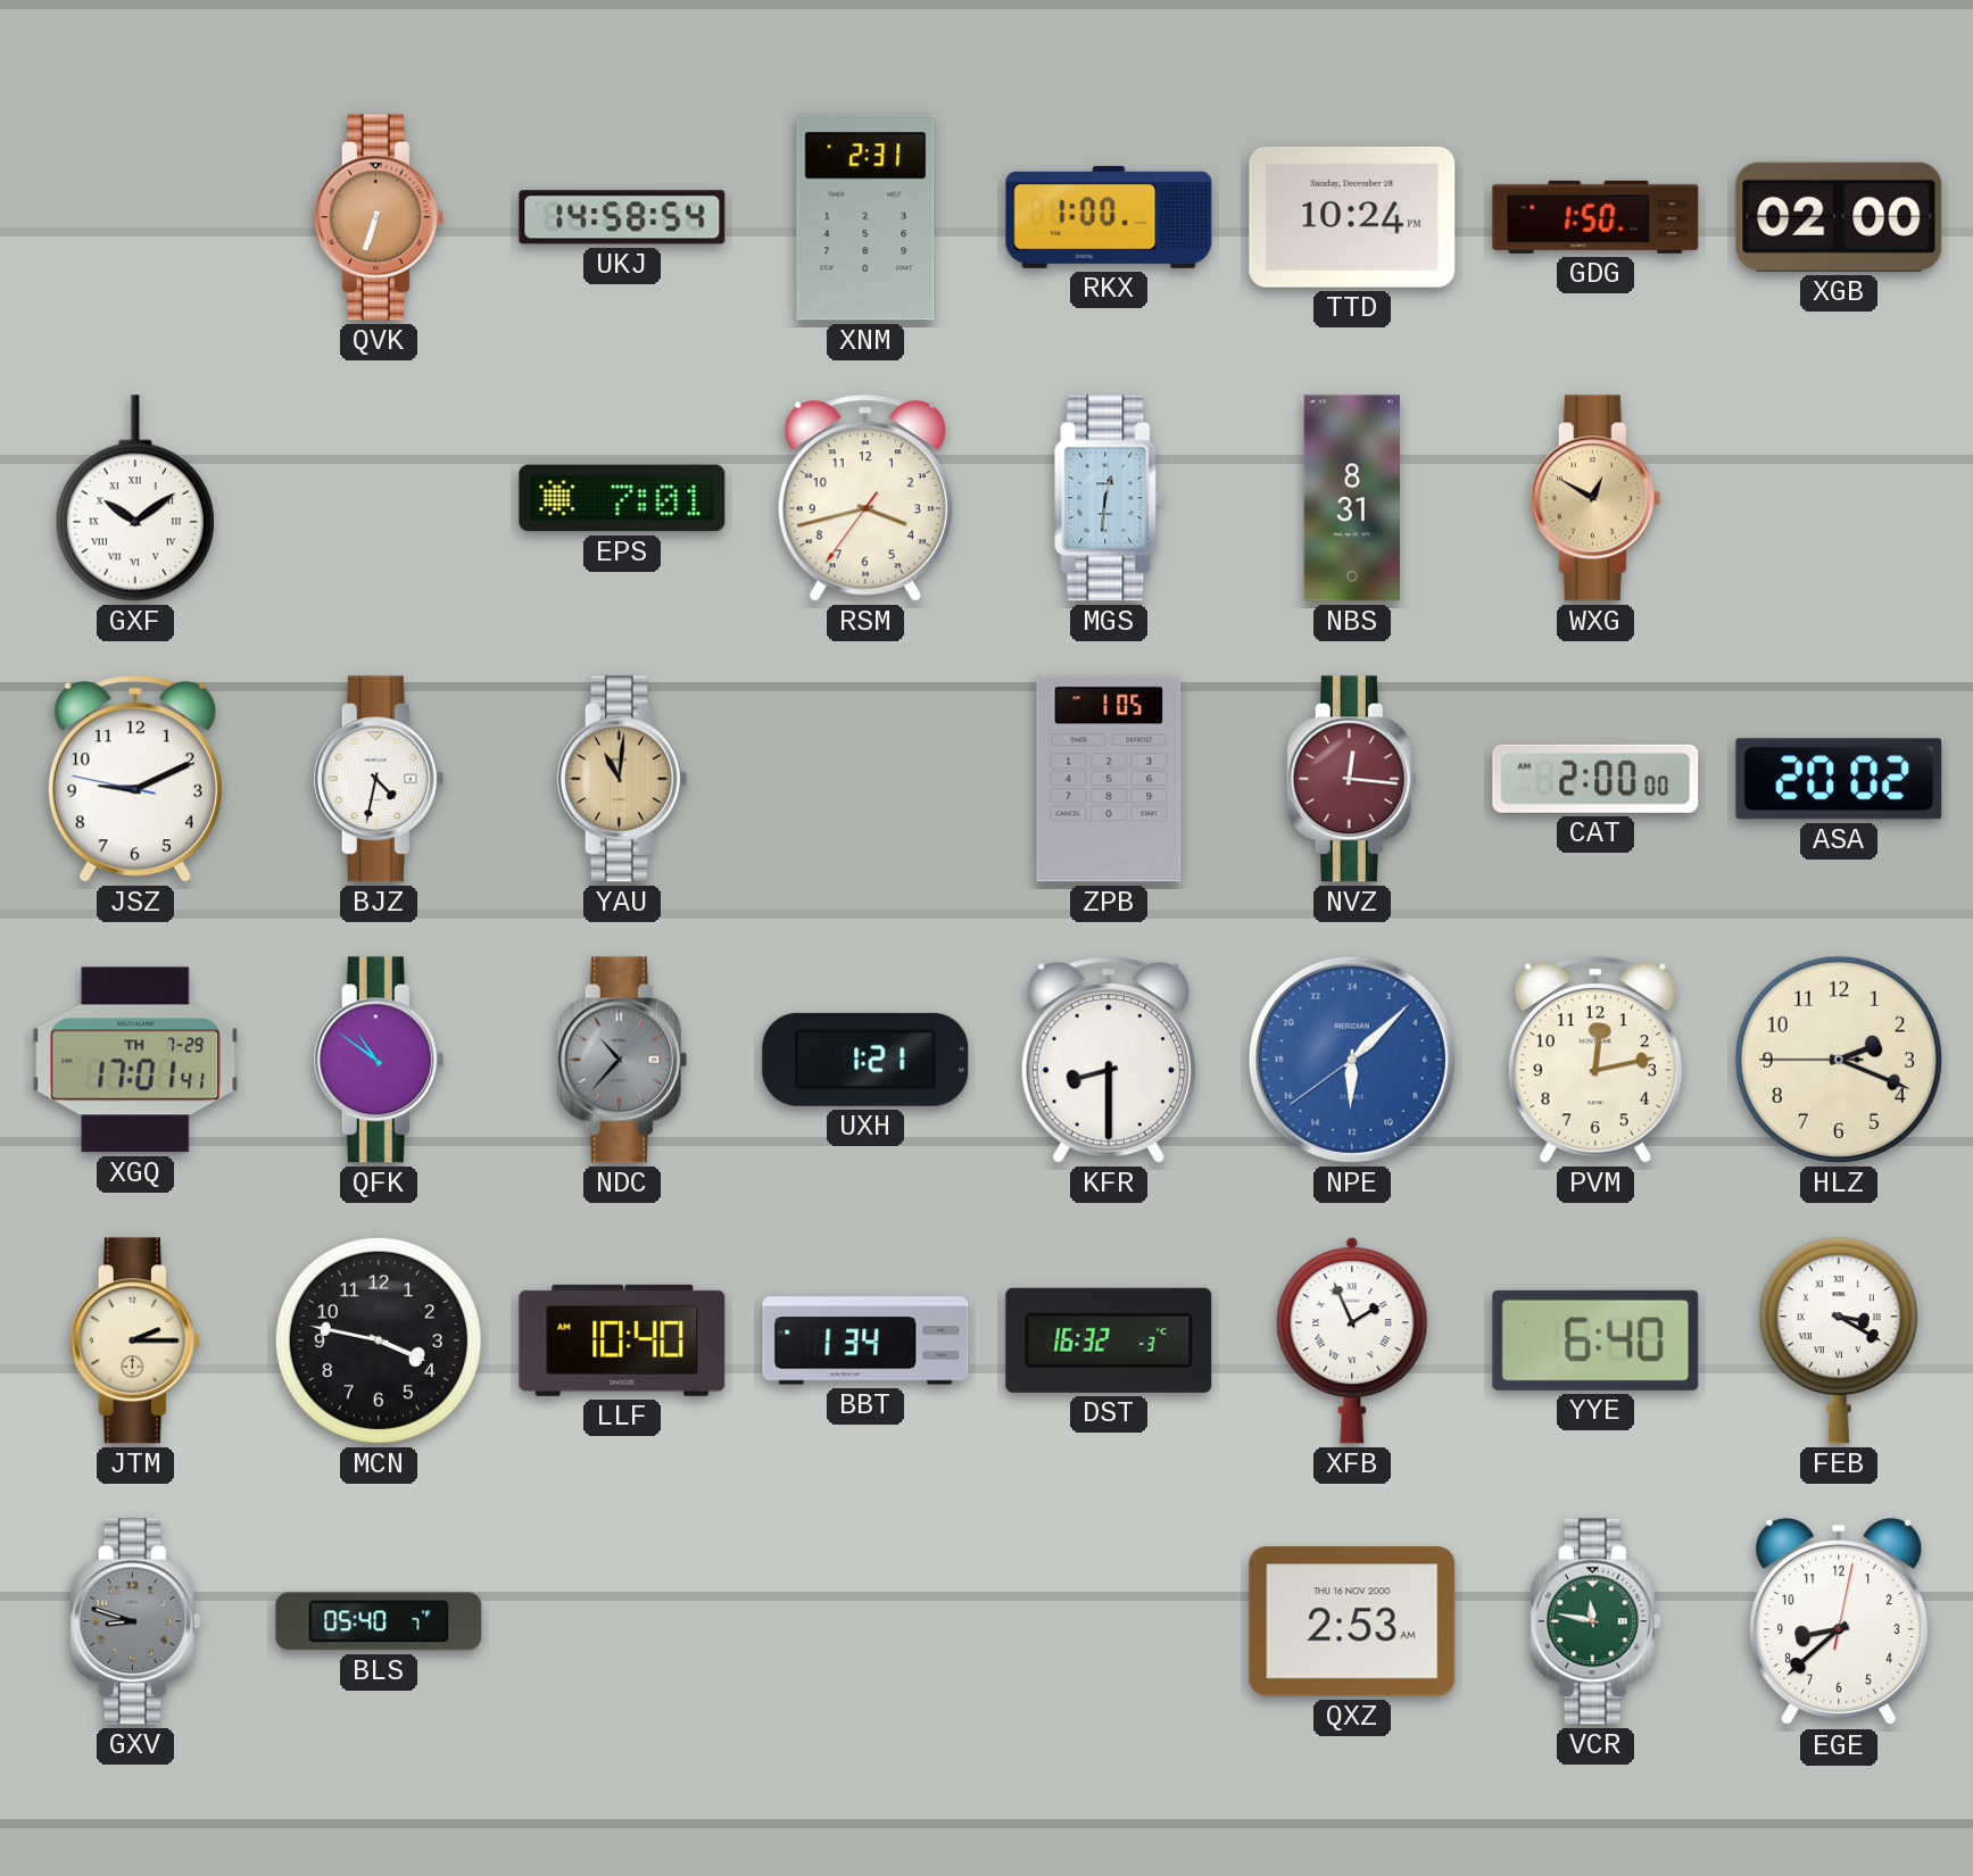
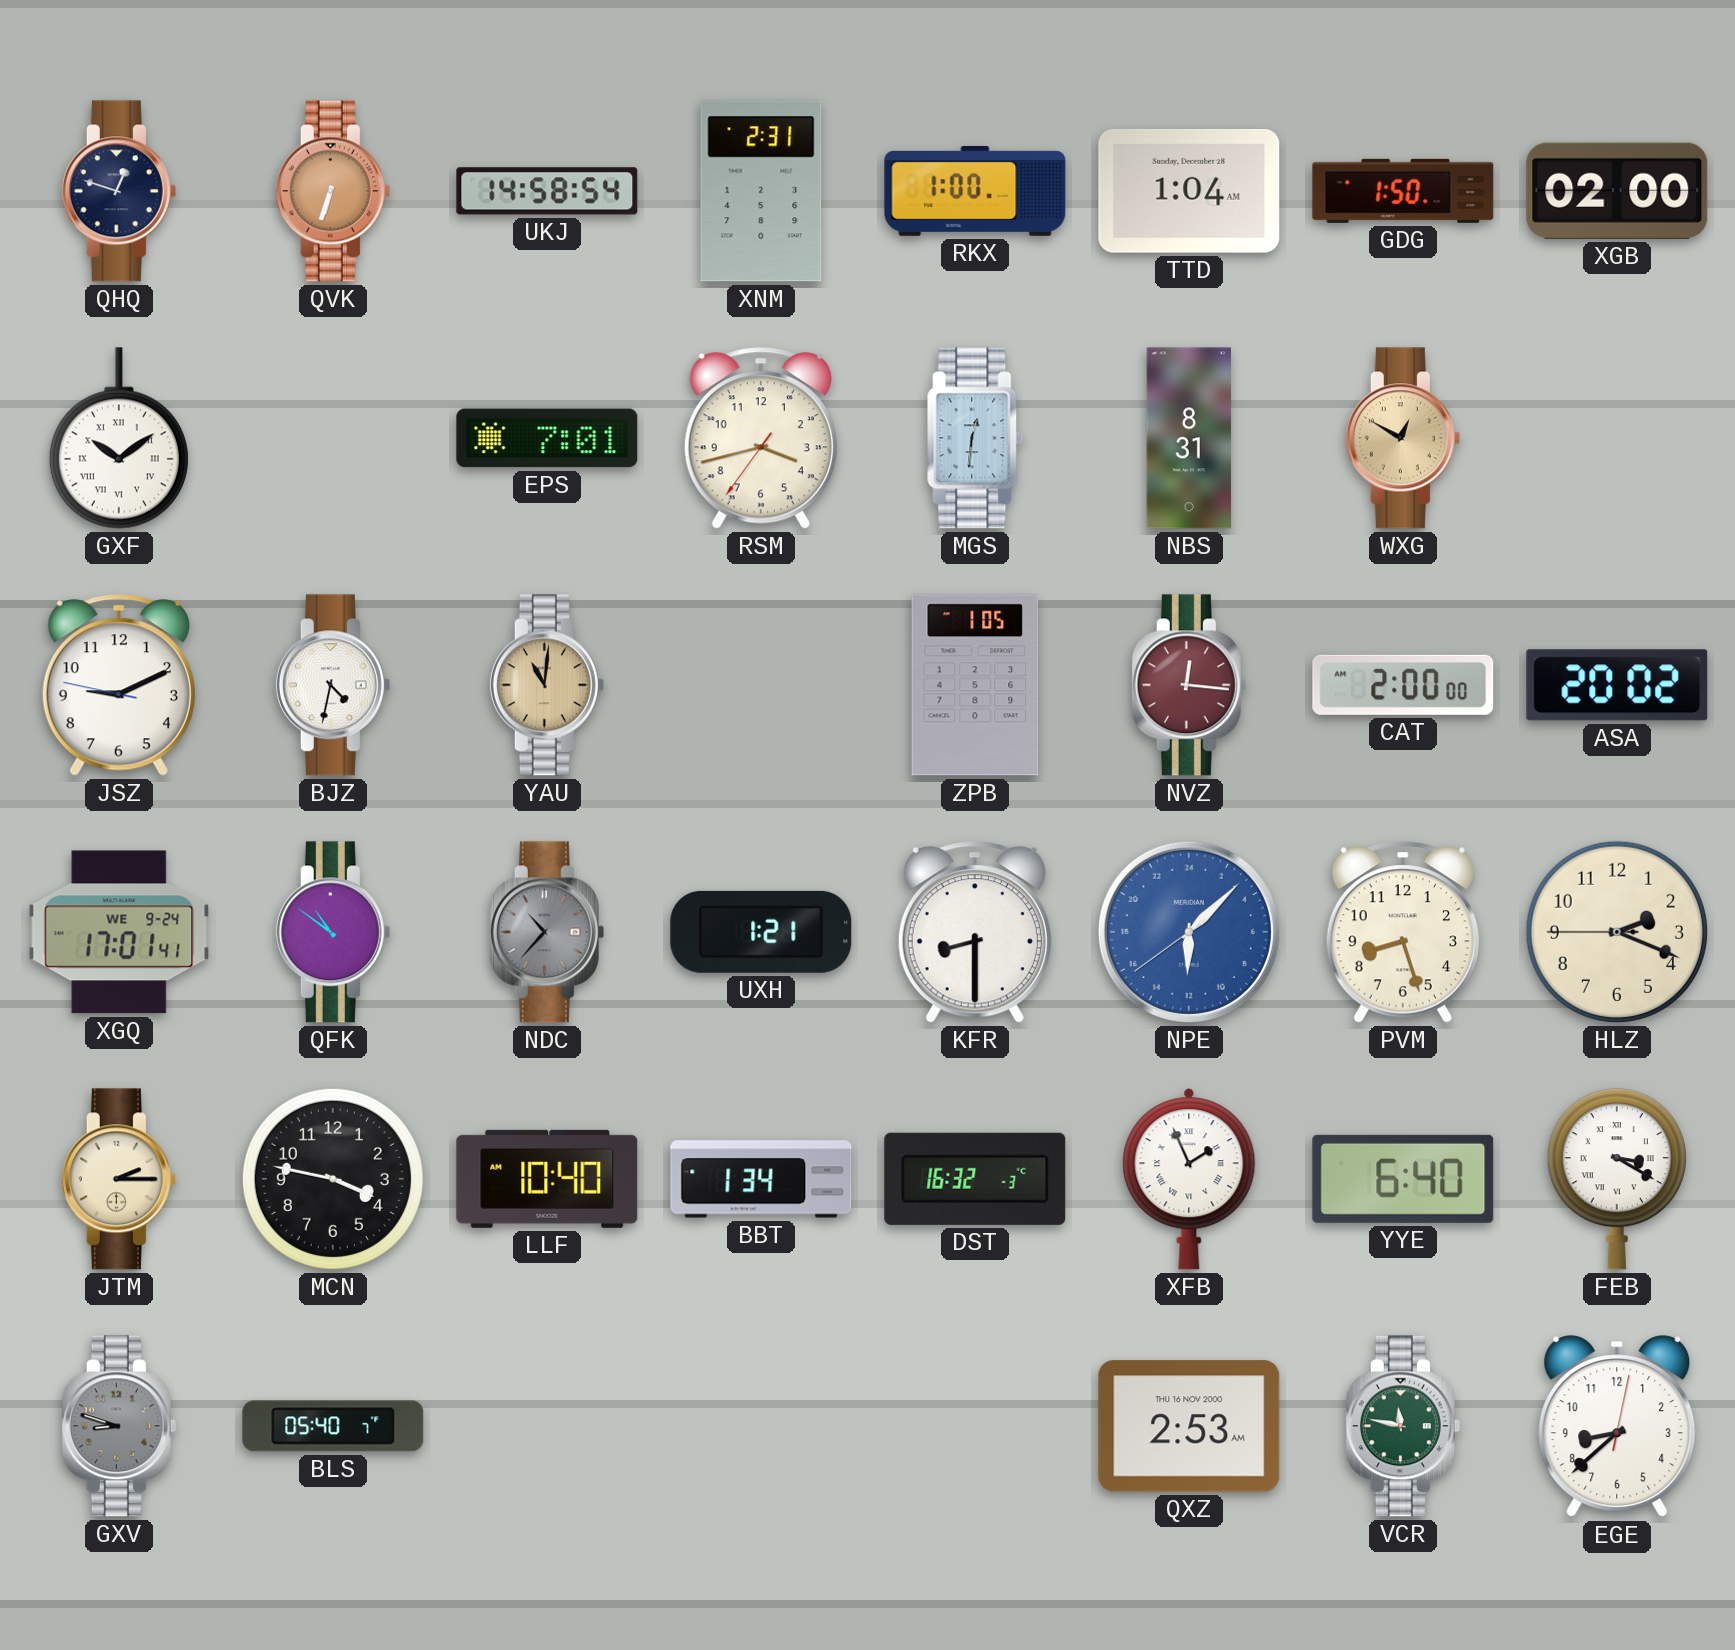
QHQ: none -> 12:48 (119, 191)
TTD: 10:24 -> 1:04 (1189, 192)
XGQ date: TH 7-29 -> WE 9-24 (119, 932)
PVM: 12:13 -> 8:27 (1403, 932)
